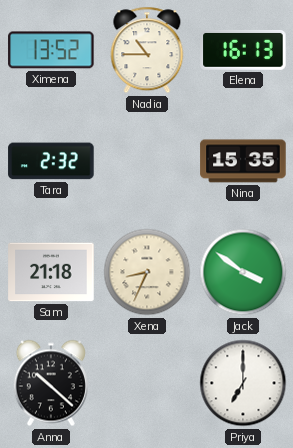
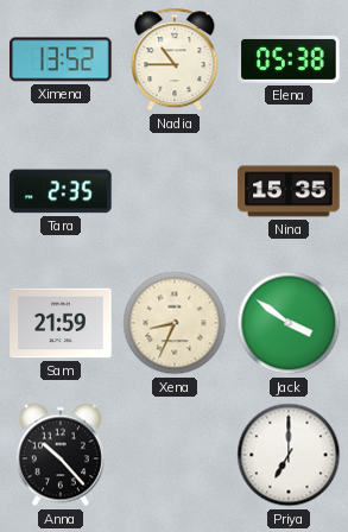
Elena: 16:13 -> 05:38 (289, 59)
Tara: 2:32 -> 2:35 (61, 191)
Sam: 21:18 -> 21:59 (61, 323)
Anna: 10:22 -> 10:23 (61, 455)
